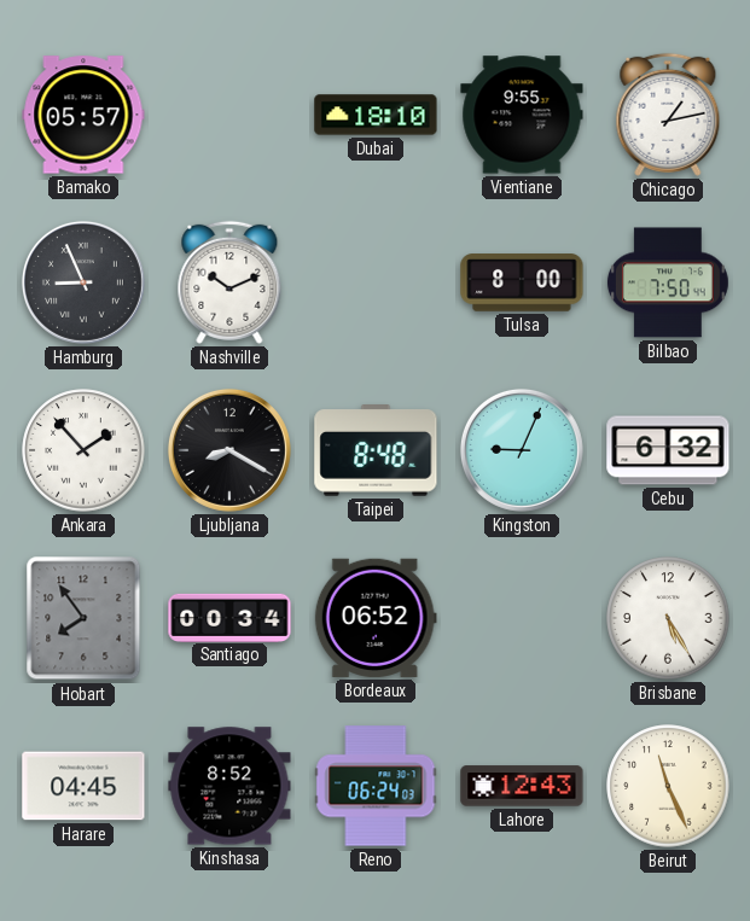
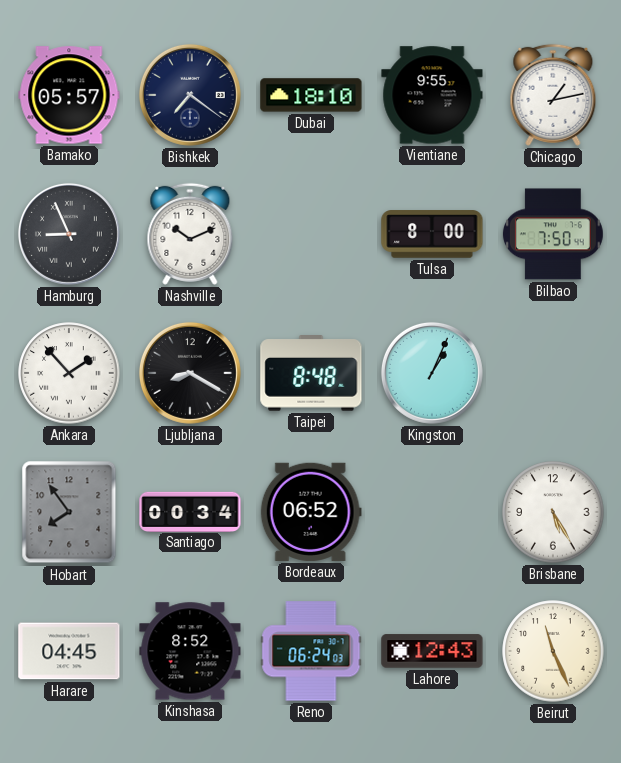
Bishkek: none -> 7:21 (190, 95)
Kingston: 9:04 -> 1:04 (432, 373)
Cebu: 6:32 -> none (668, 450)
